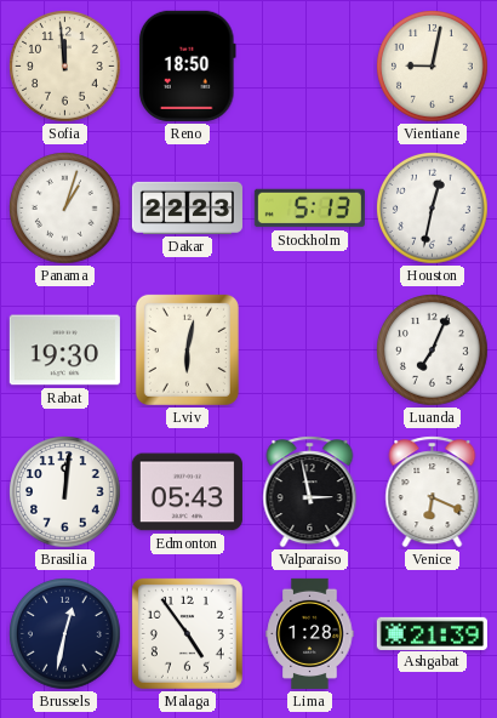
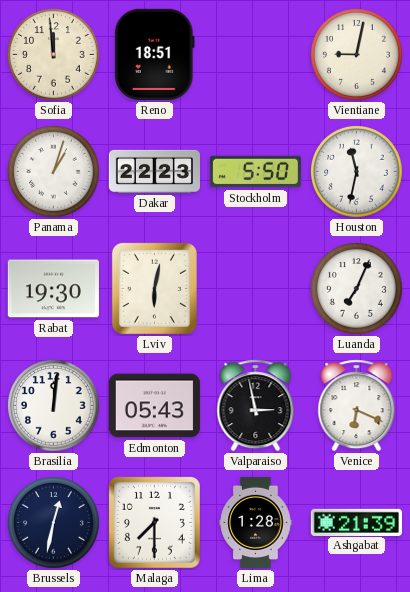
Reno: 18:50 -> 18:51 (154, 54)
Stockholm: 5:13 -> 5:50 (255, 172)
Houston: 12:32 -> 11:32 (357, 172)
Malaga: 4:54 -> 7:30 (154, 522)
